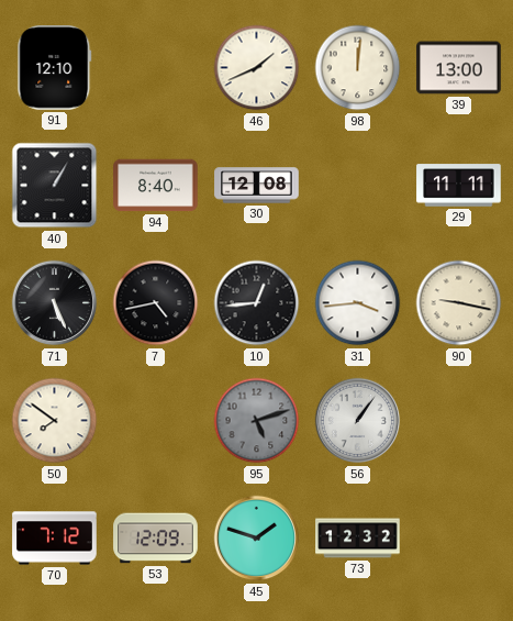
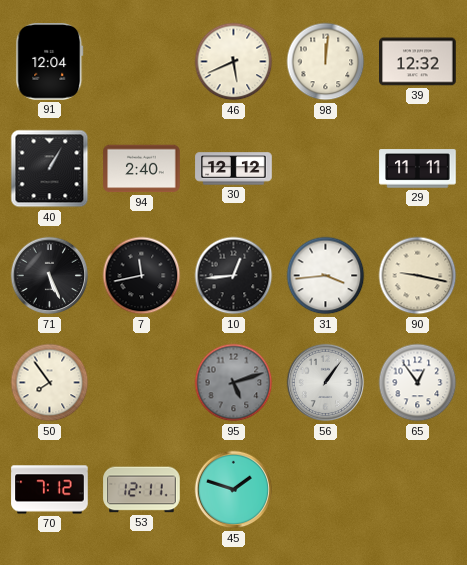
91: 12:10 -> 12:04 (50, 62)
46: 1:41 -> 5:41 (234, 62)
39: 13:00 -> 12:32 (418, 62)
94: 8:40 -> 2:40 (142, 169)
30: 12:08 -> 12:12 (234, 169)
7: 4:43 -> 11:43 (142, 276)
50: 7:51 -> 7:54 (50, 383)
65: none -> 12:54 (418, 383)
53: 12:09 -> 12:11 (142, 490)
73: 12:32 -> none (358, 539)
